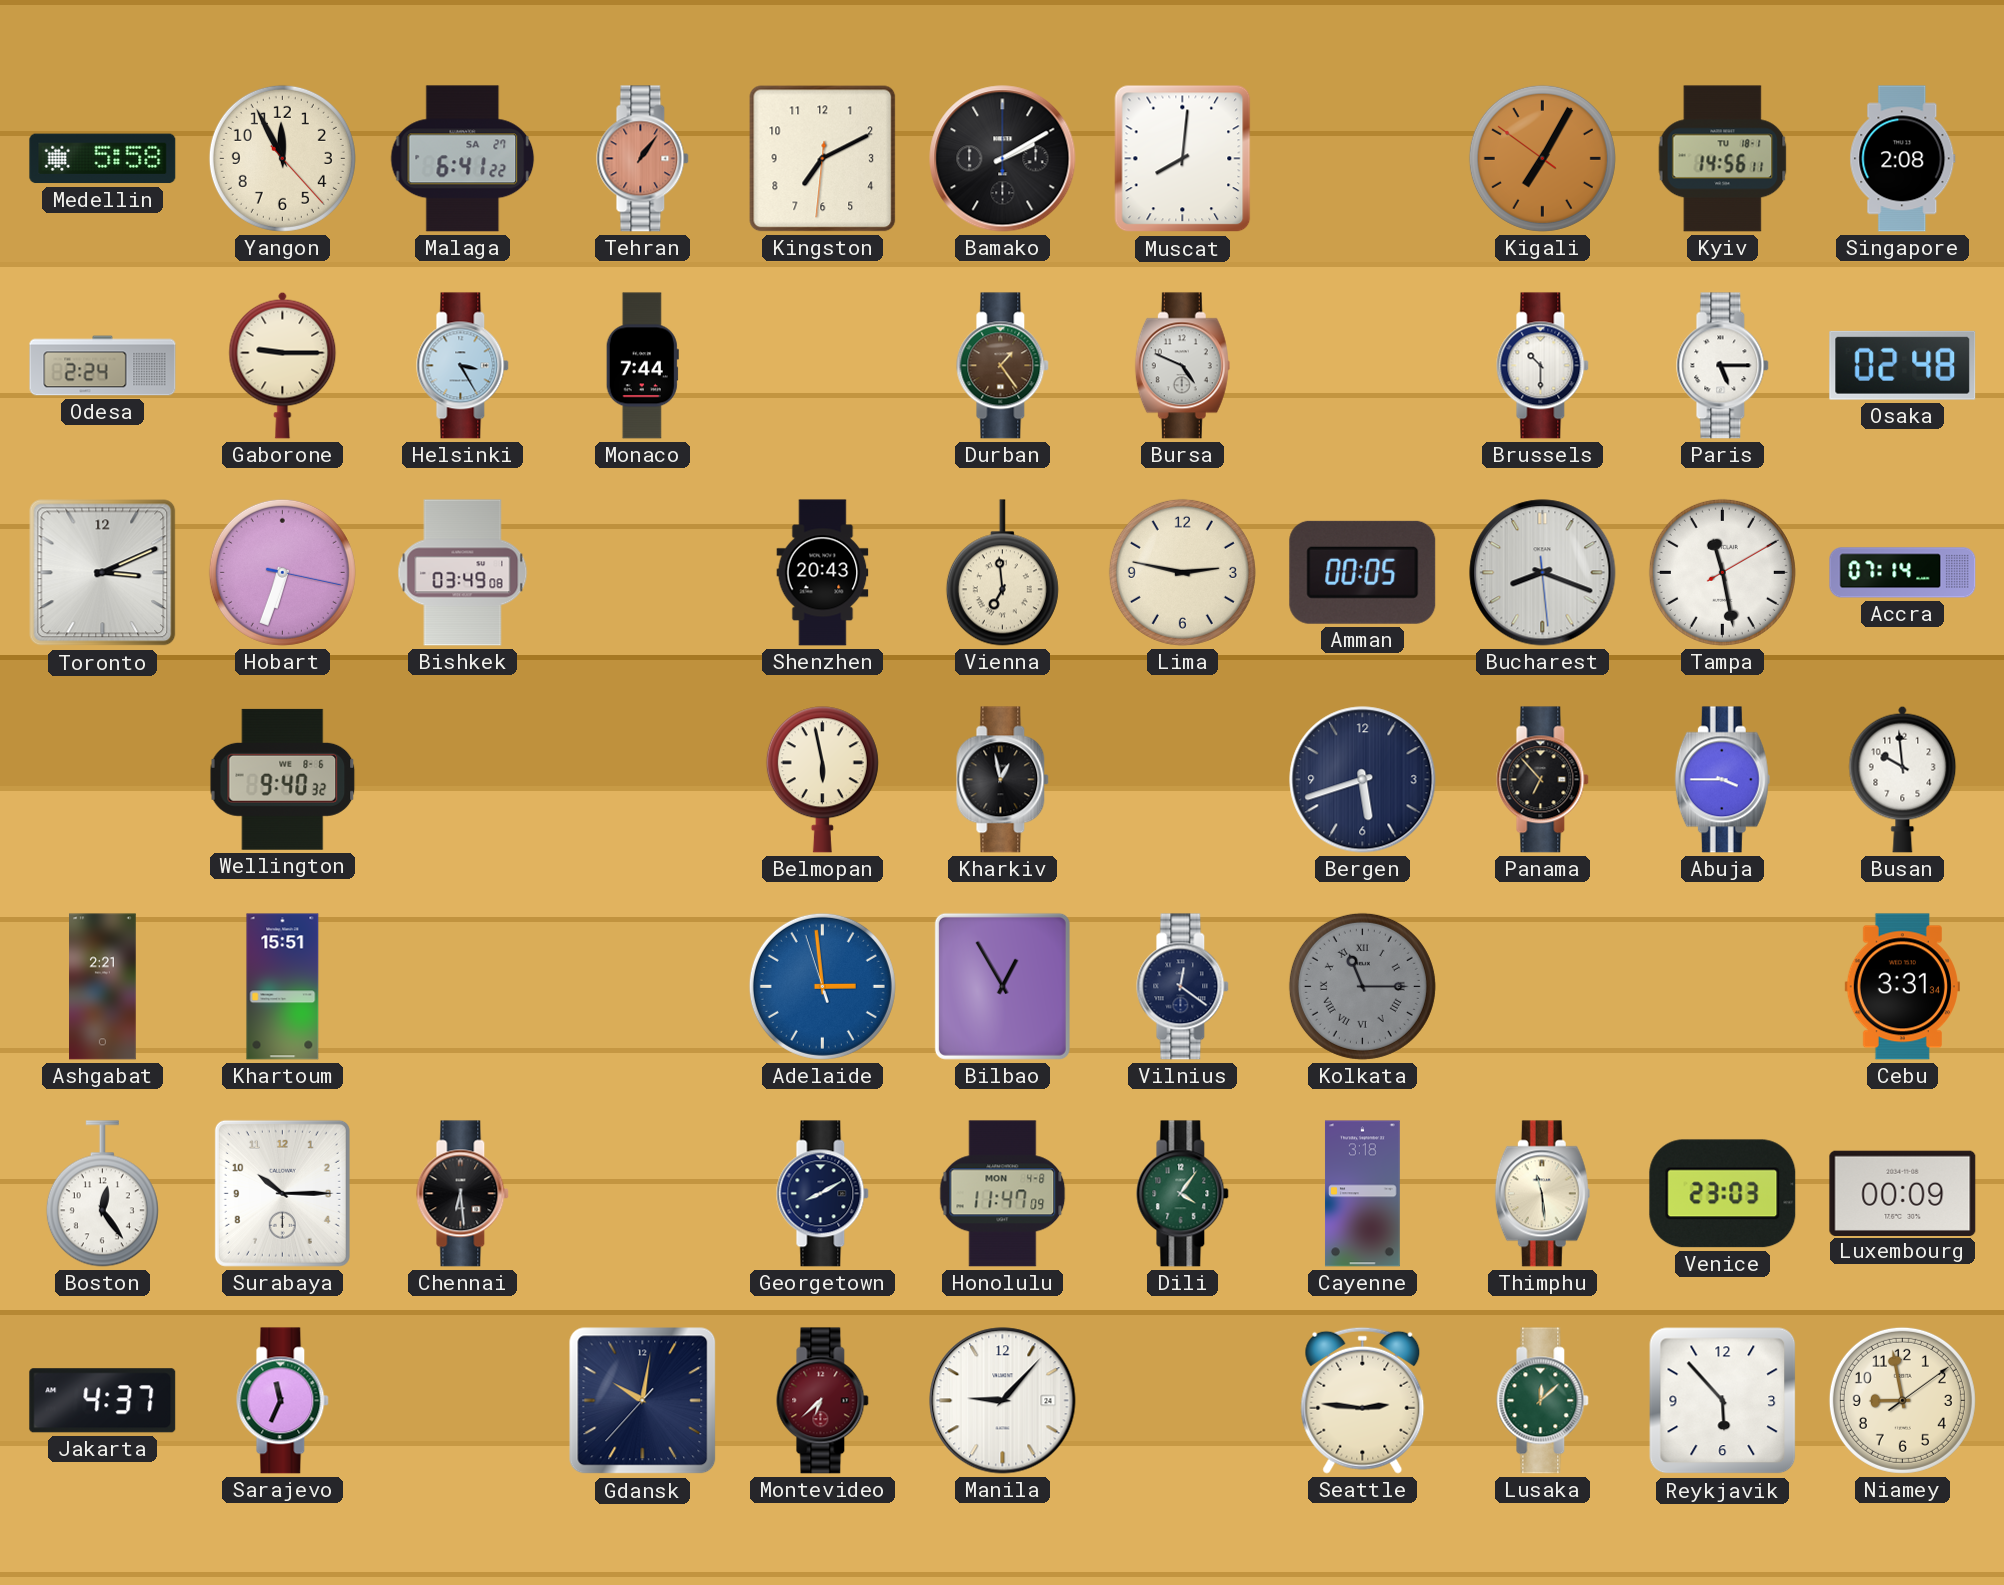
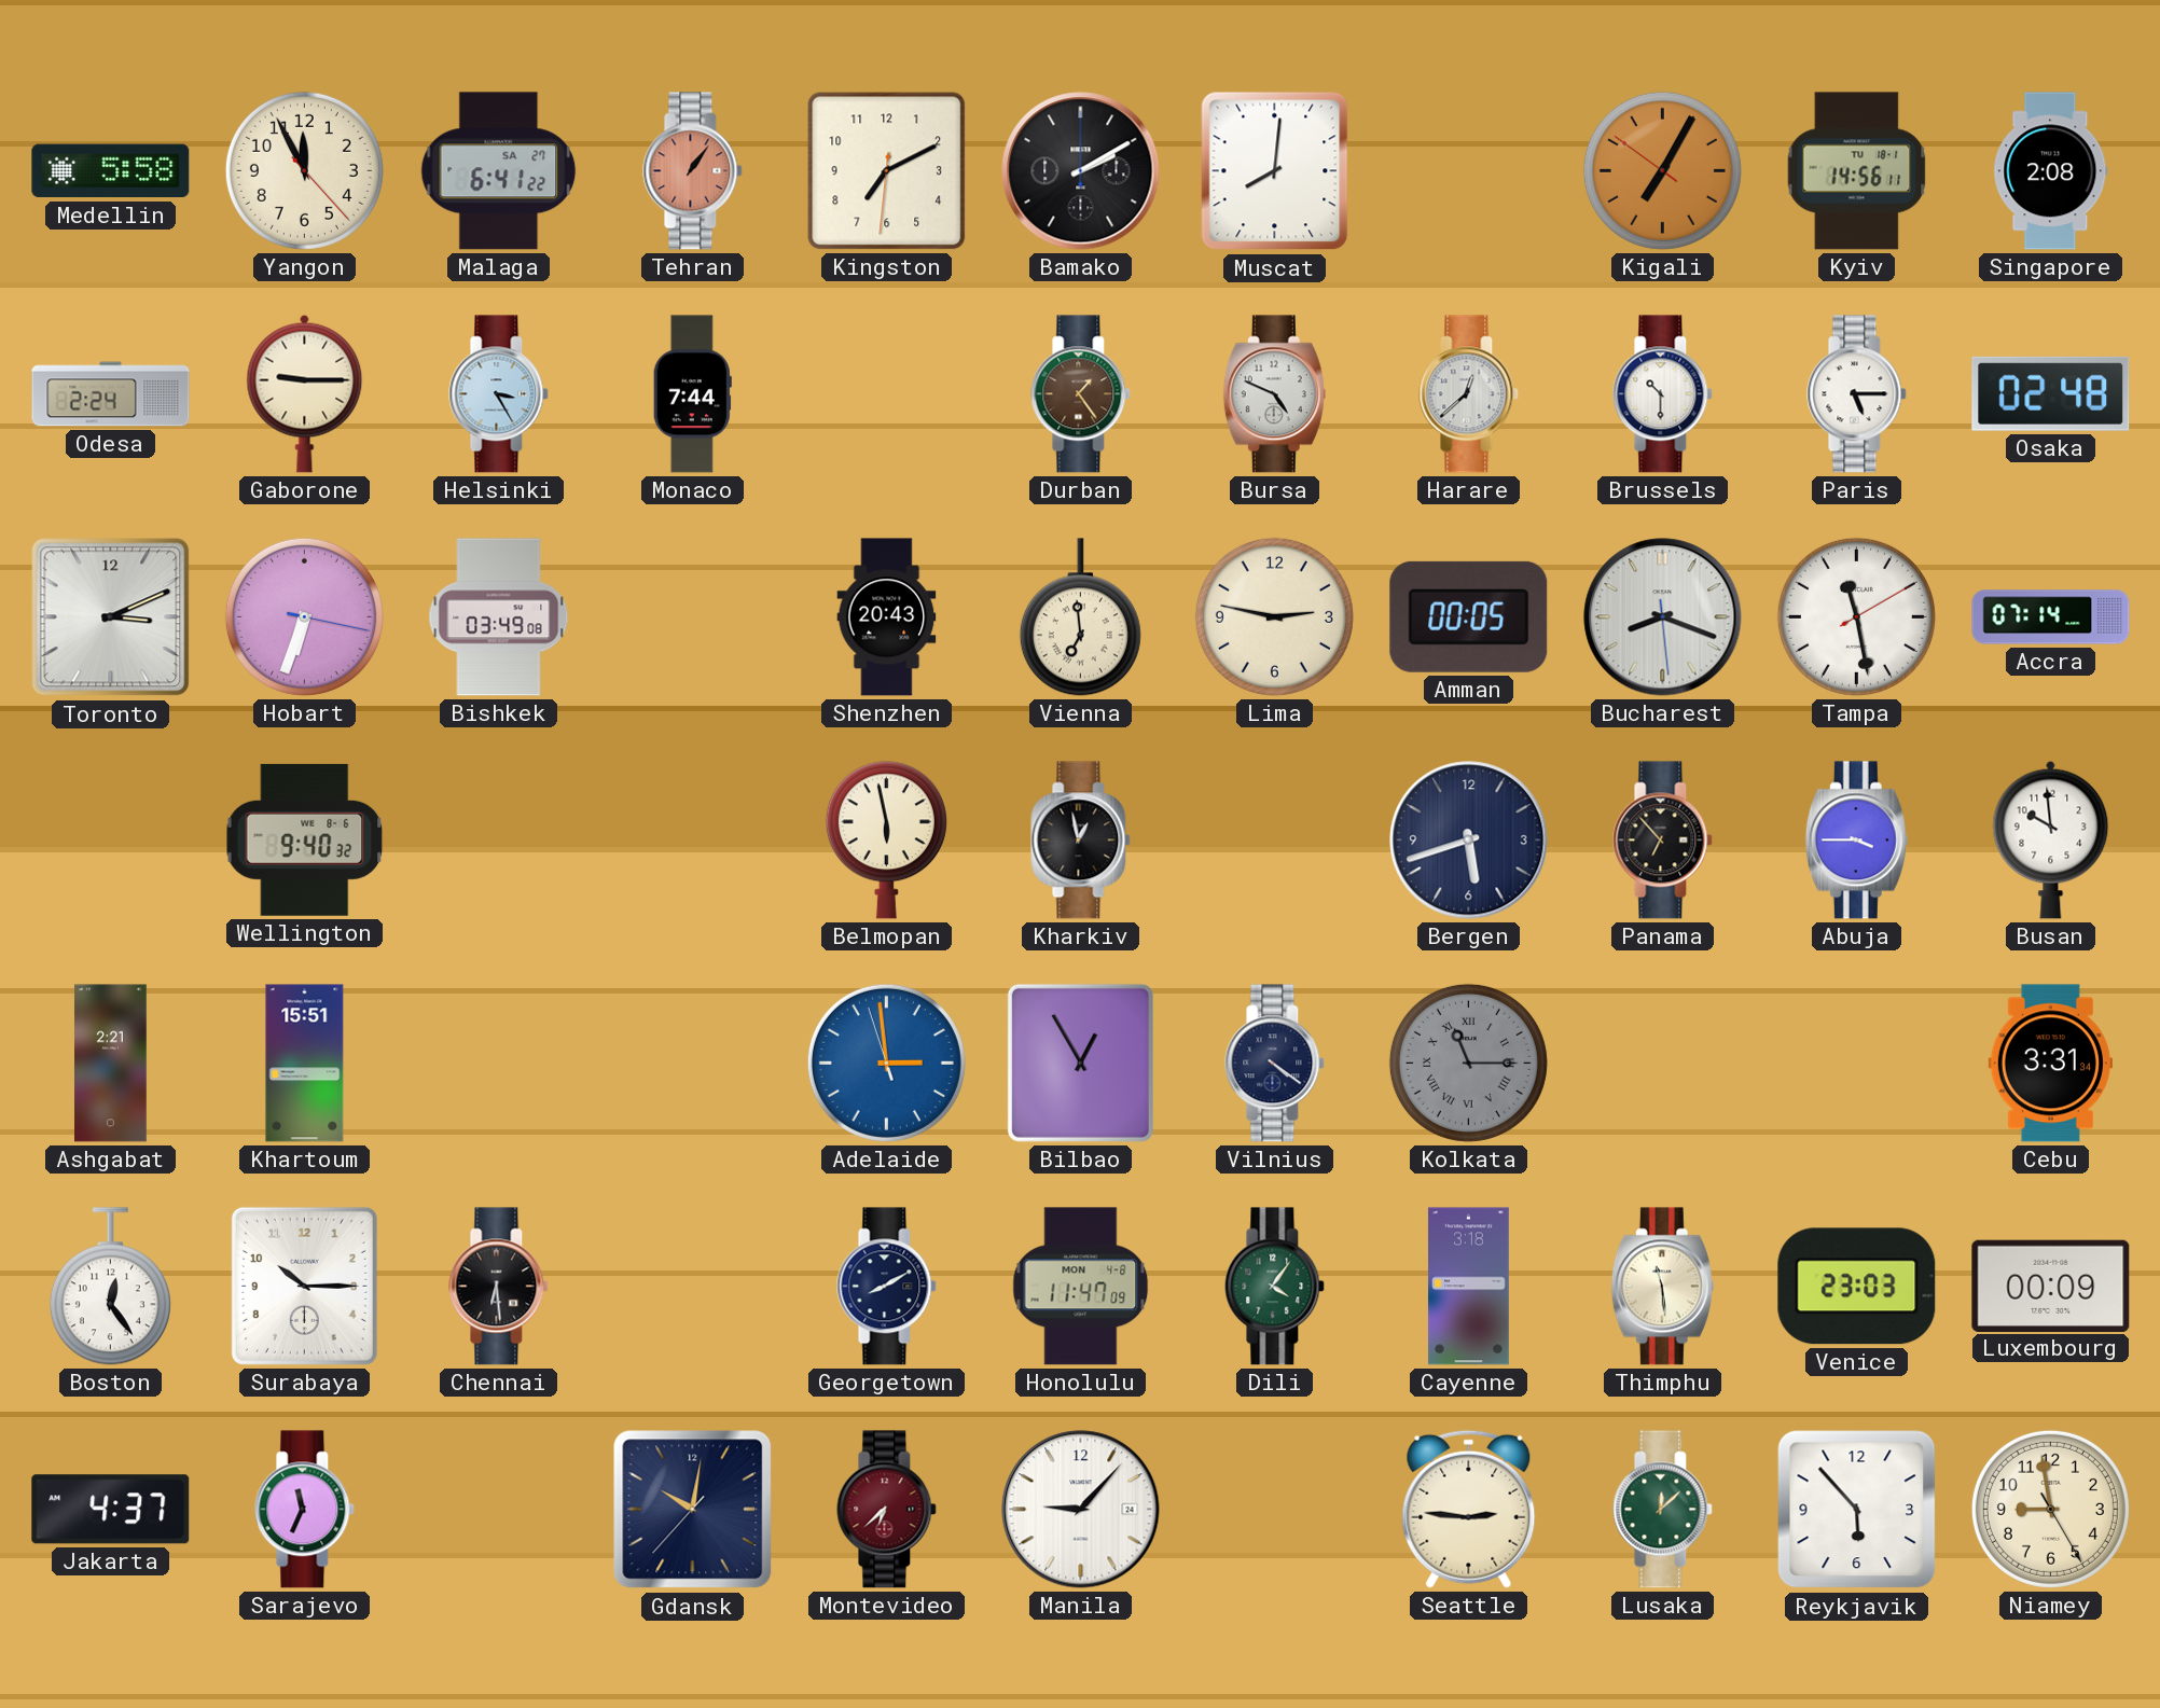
Harare: none -> 12:38 (1469, 394)
Vilnius: 12:21 -> 4:21 (1275, 1064)
Niamey: 8:58:09 -> 8:58:25 (2050, 1509)
